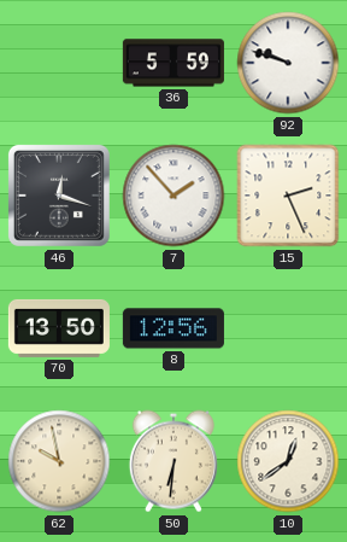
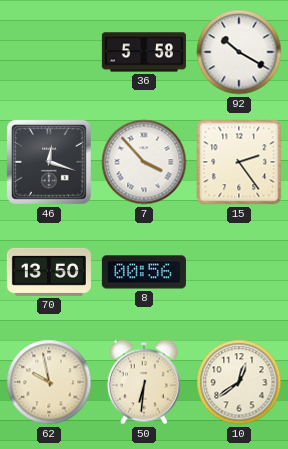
36: 5:59 -> 5:58 (144, 52)
92: 9:48 -> 10:20 (239, 52)
7: 1:53 -> 3:53 (144, 162)
15: 2:26 -> 2:24 (239, 162)
8: 12:56 -> 00:56 (144, 272)
